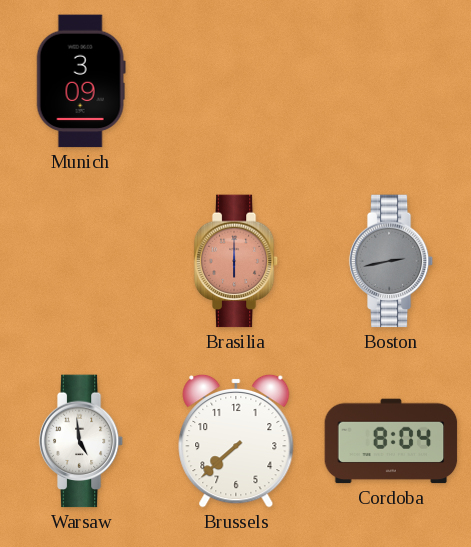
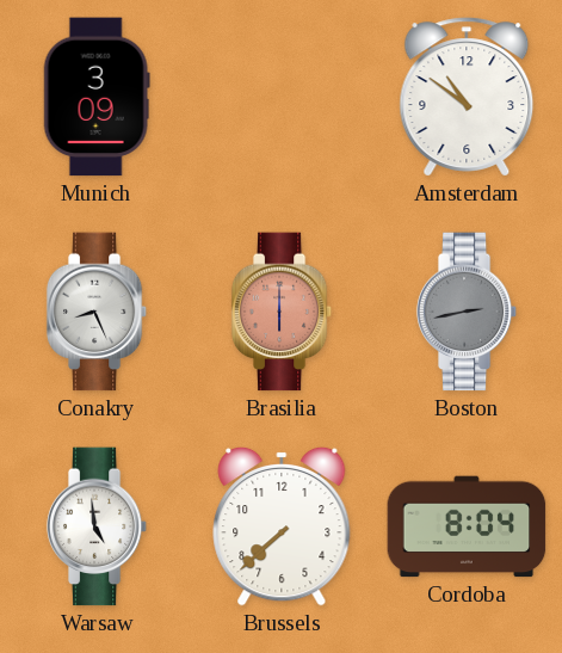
Amsterdam: none -> 10:51 (467, 97)
Conakry: none -> 8:26 (97, 312)
